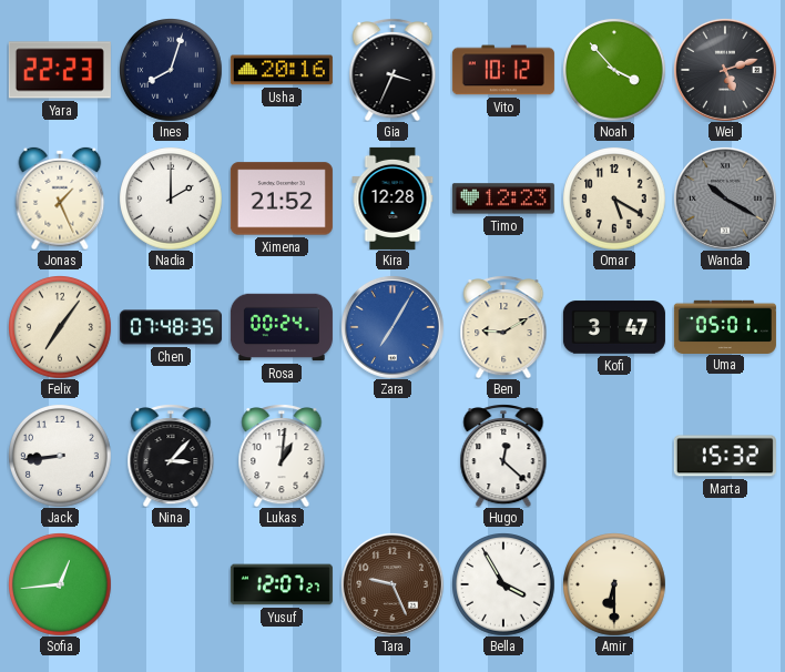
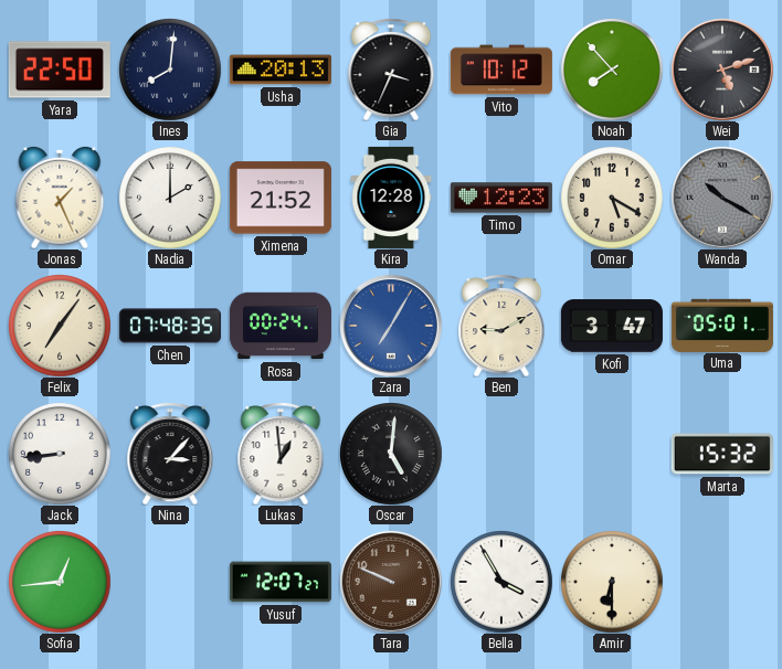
Yara: 22:23 -> 22:50 (60, 70)
Ines: 8:03 -> 8:01 (170, 70)
Usha: 20:16 -> 20:13 (281, 70)
Noah: 3:53 -> 7:53 (612, 70)
Lukas: 1:01 -> 12:59 (281, 454)
Oscar: none -> 5:01 (391, 454)
Hugo: 12:22 -> none (503, 456)
Tara: 9:26 -> 9:49 (391, 582)
